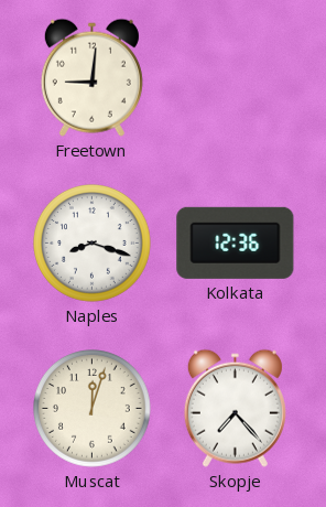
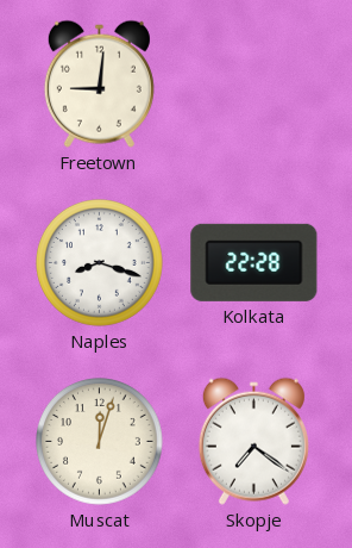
Kolkata: 12:36 -> 22:28 (254, 262)
Skopje: 7:23 -> 7:21 (253, 441)
